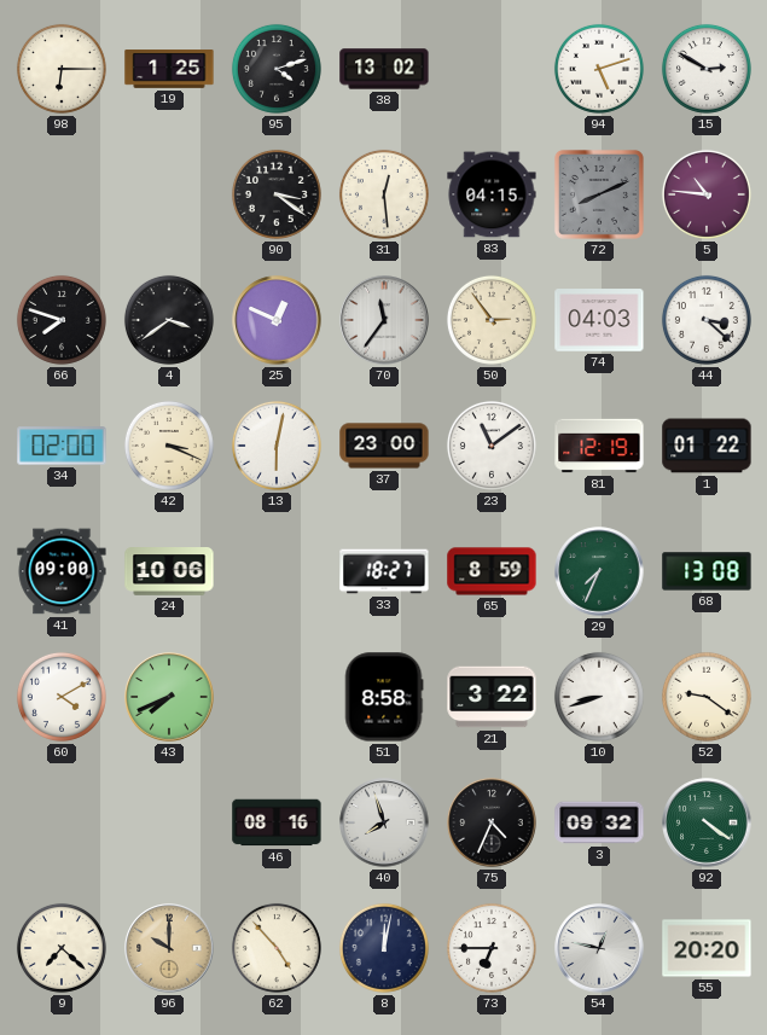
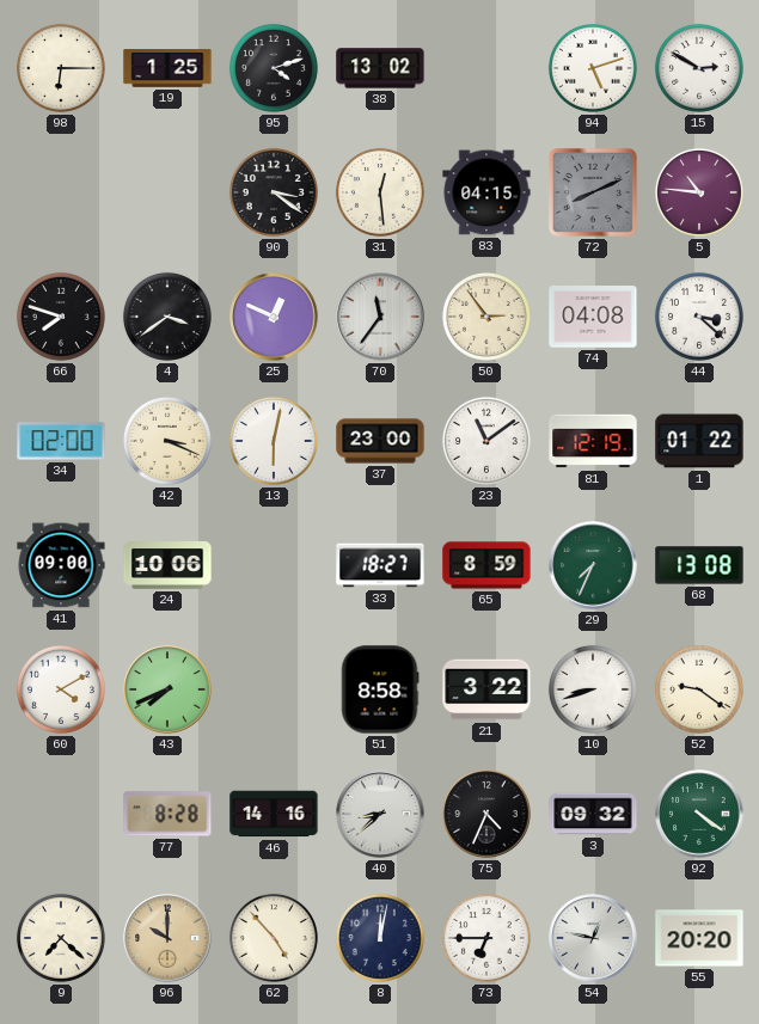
74: 04:03 -> 04:08 (593, 317)
77: none -> 8:28 (167, 814)
46: 08:16 -> 14:16 (274, 814)
40: 7:57 -> 8:38 (380, 814)
